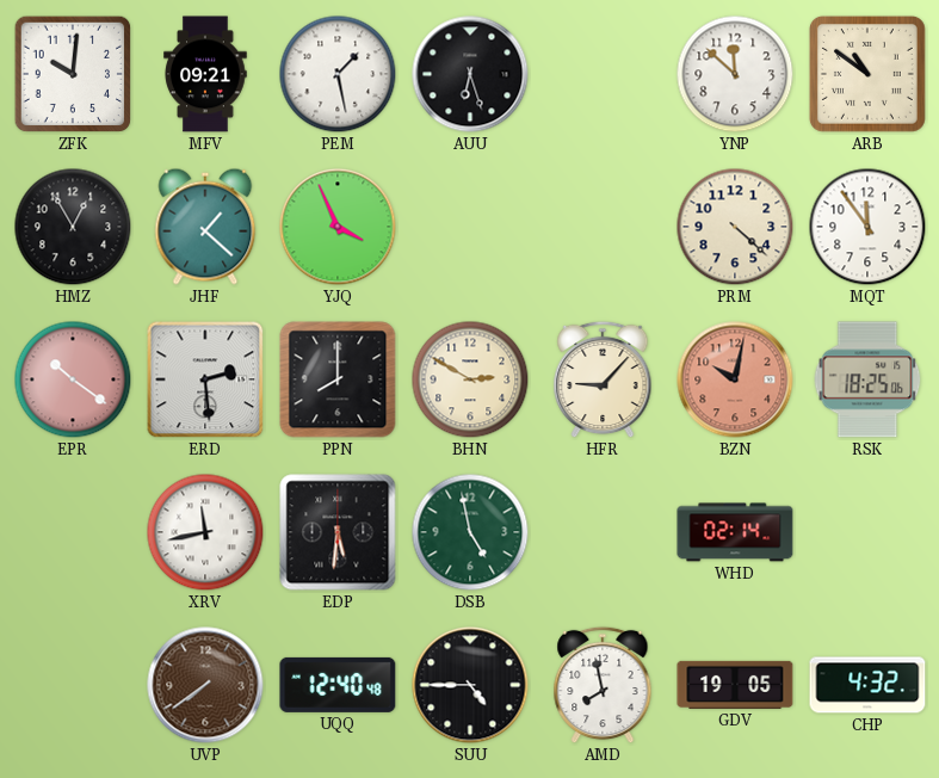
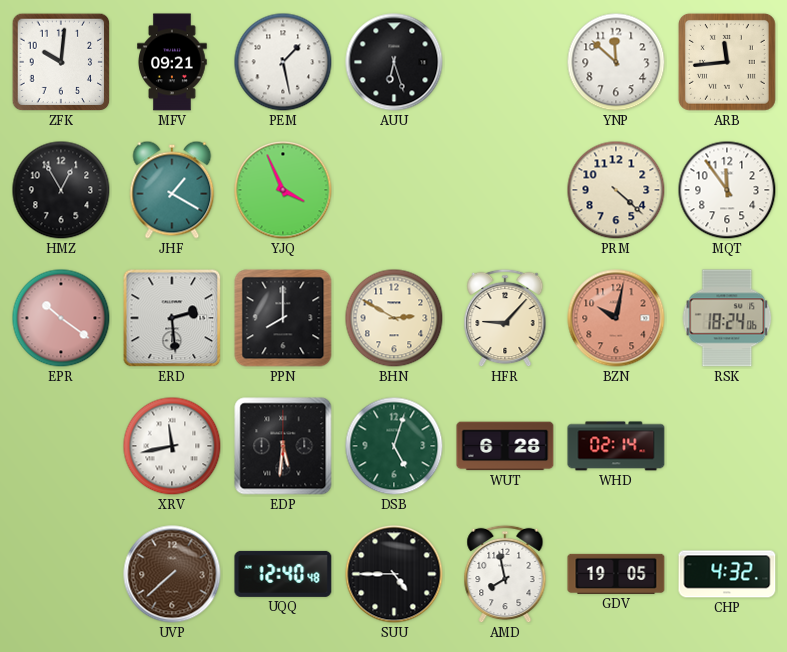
ARB: 10:51 -> 11:44 (727, 62)
JHF: 1:22 -> 1:20 (172, 190)
RSK: 18:25 -> 18:24 (727, 318)
DSB: 4:58 -> 5:03 (394, 446)
WUT: none -> 6:28 (505, 446)
UVP: 7:39 -> 7:38 (172, 574)
